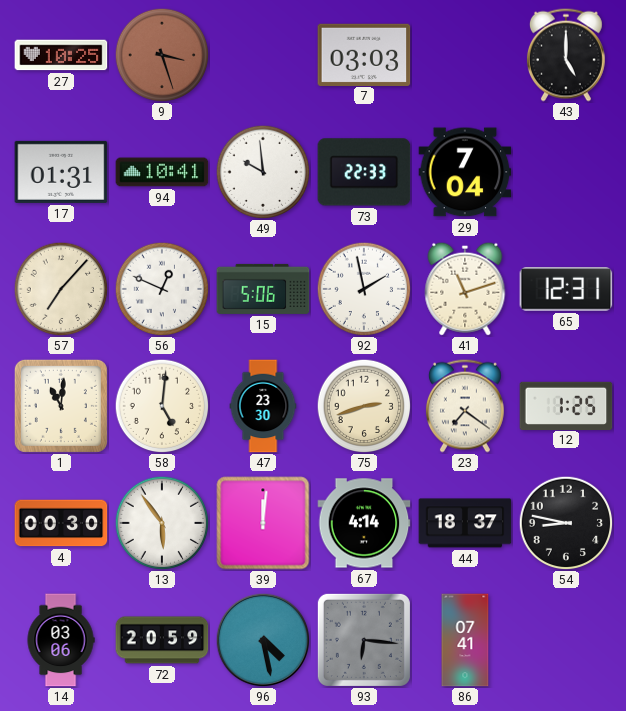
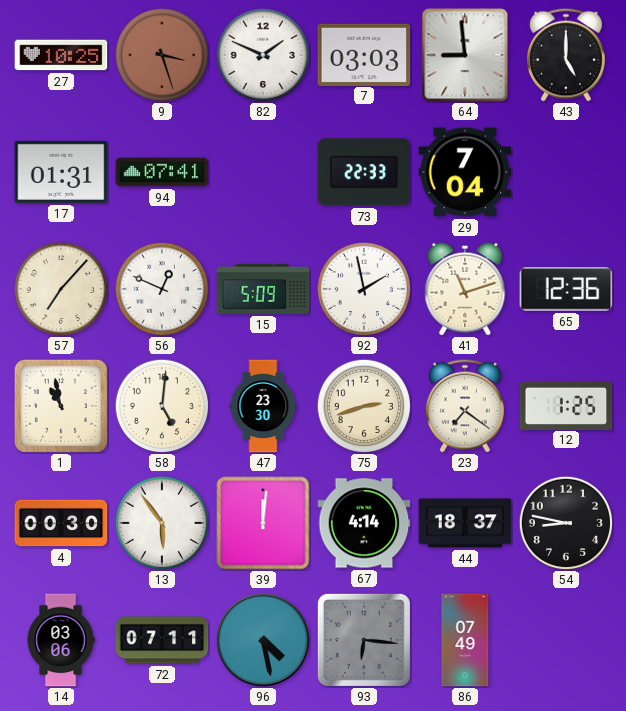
82: none -> 1:49 (263, 55)
64: none -> 8:59 (465, 55)
94: 10:41 -> 07:41 (162, 172)
49: 9:59 -> none (263, 172)
15: 5:06 -> 5:09 (263, 289)
65: 12:31 -> 12:36 (566, 289)
1: 11:01 -> 10:58 (61, 406)
72: 20:59 -> 07:11 (162, 640)
86: 07:41 -> 07:49 (465, 640)
